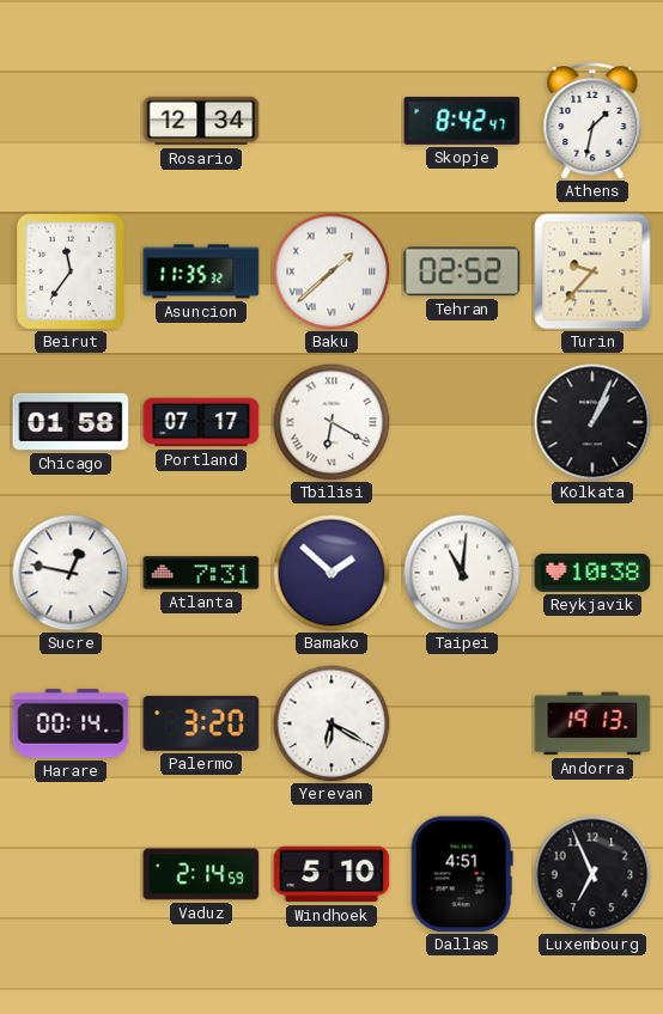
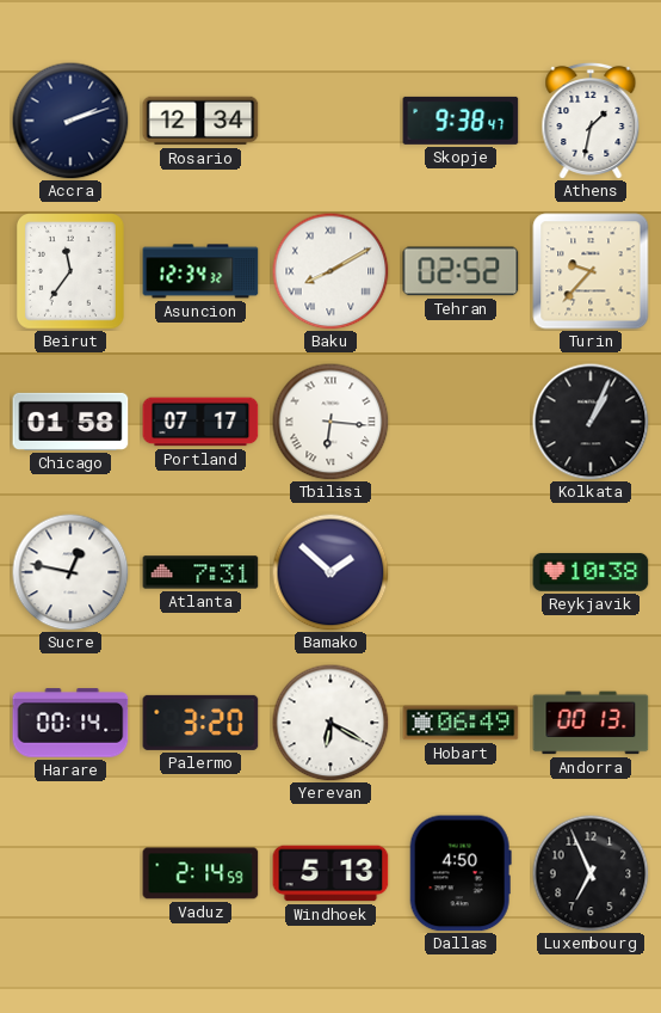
Accra: none -> 2:12 (70, 121)
Skopje: 8:42 -> 9:38 (461, 121)
Asuncion: 11:35 -> 12:34 (200, 271)
Baku: 1:38 -> 8:10 (330, 271)
Tbilisi: 6:20 -> 6:16 (330, 422)
Taipei: 11:01 -> none (462, 573)
Hobart: none -> 06:49 (461, 723)
Andorra: 19:13 -> 00:13 (591, 723)
Windhoek: 5:10 -> 5:13 (330, 873)
Dallas: 4:51 -> 4:50 (461, 873)
